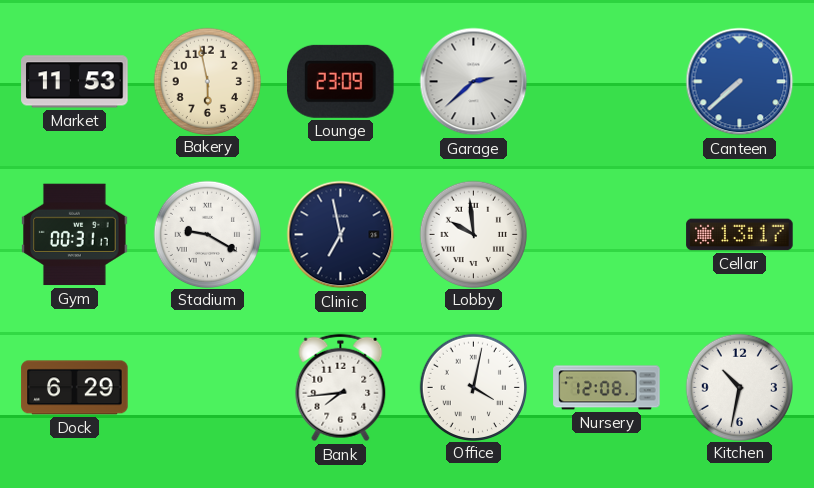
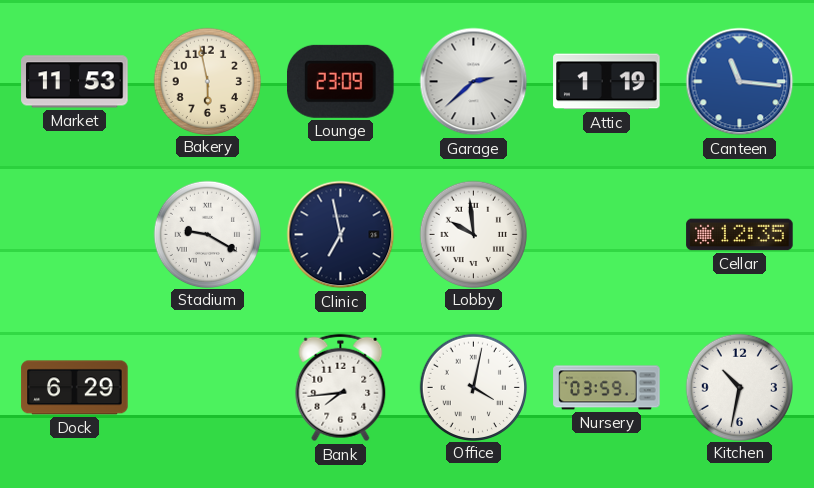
Attic: none -> 1:19 (607, 82)
Canteen: 7:38 -> 11:16 (740, 82)
Gym: 00:31 -> none (75, 235)
Cellar: 13:17 -> 12:35 (740, 235)
Nursery: 12:08 -> 03:59 (607, 388)
